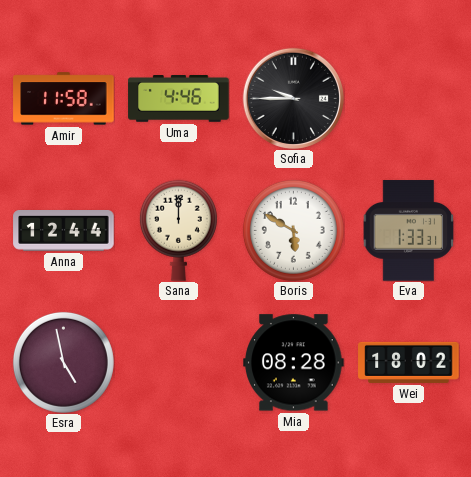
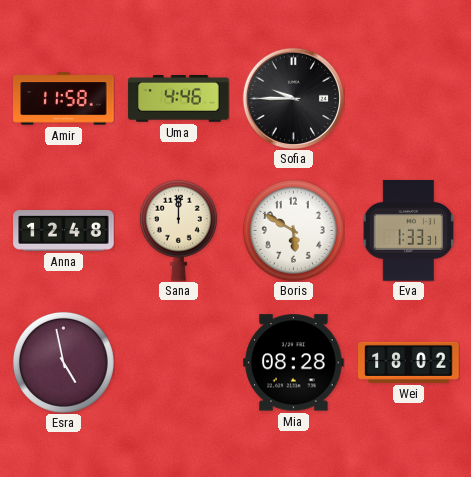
Anna: 12:44 -> 12:48 (64, 231)
